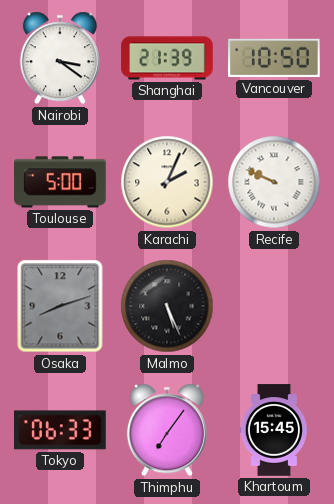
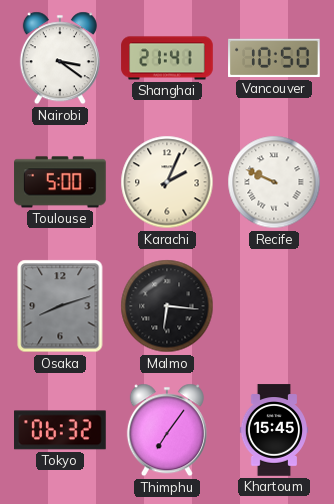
Shanghai: 21:39 -> 21:41 (167, 58)
Malmo: 5:26 -> 6:16 (167, 306)
Tokyo: 06:33 -> 06:32 (61, 430)
